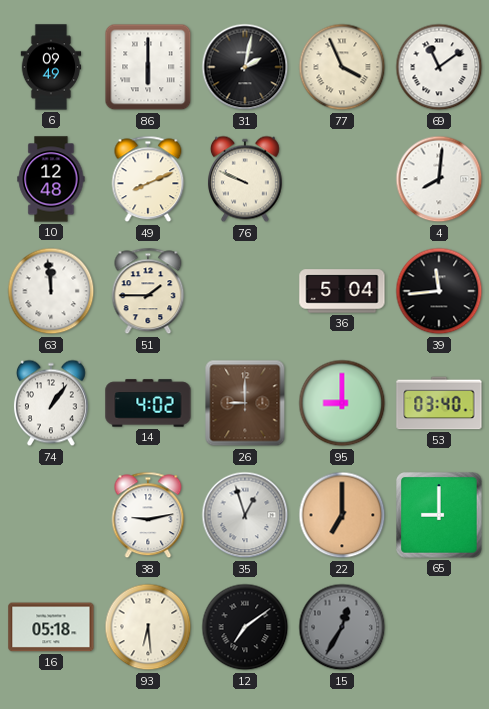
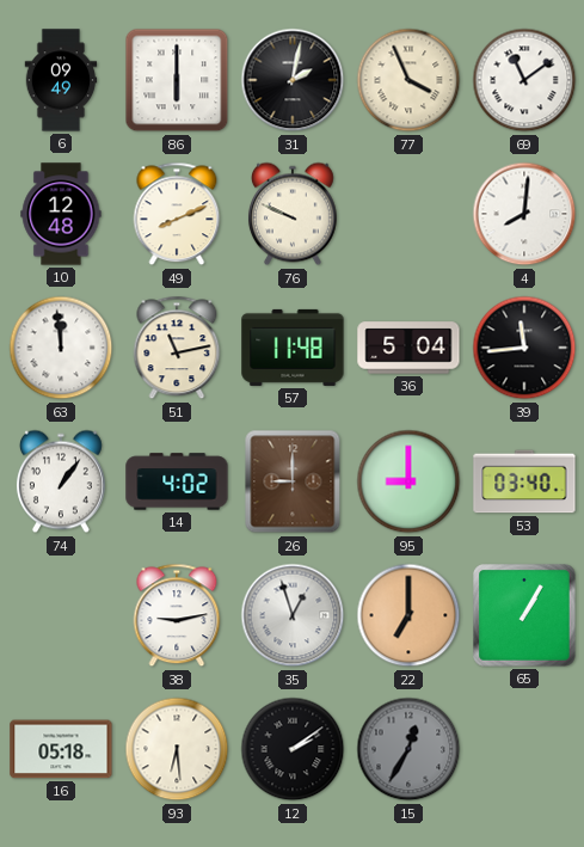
51: 1:45 -> 11:13 (177, 348)
57: none -> 11:48 (293, 348)
65: 9:00 -> 1:05 (524, 615)
12: 7:09 -> 2:09 (293, 749)
